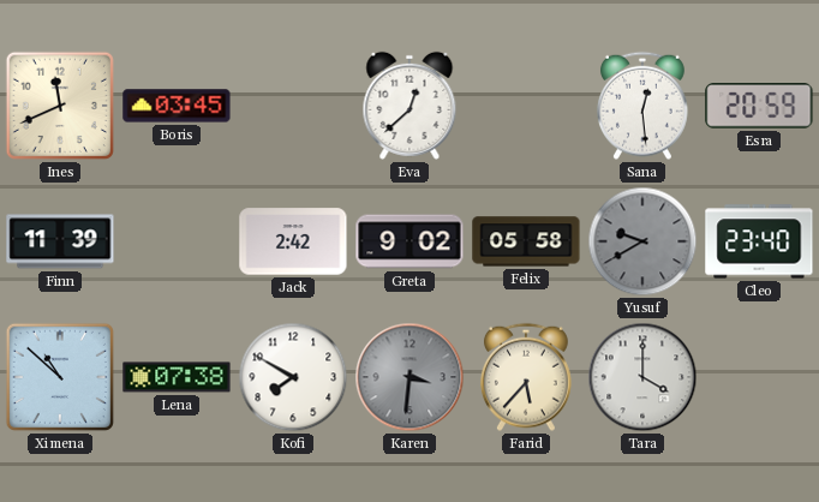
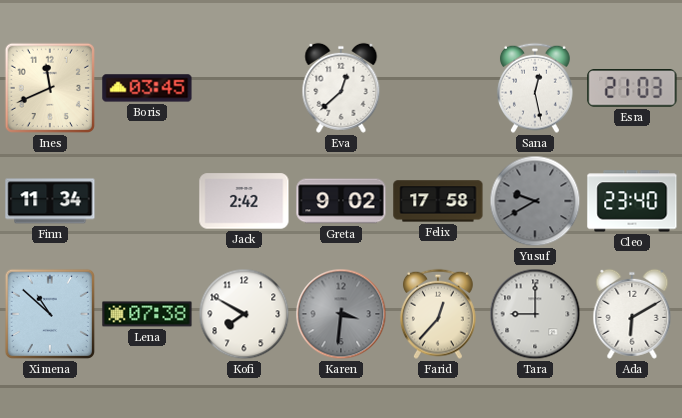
Sana: 12:29 -> 12:28 (535, 88)
Esra: 20:59 -> 21:03 (632, 88)
Finn: 11:39 -> 11:34 (50, 201)
Felix: 05:58 -> 17:58 (438, 201)
Farid: 5:37 -> 12:37 (438, 314)
Tara: 4:00 -> 9:00 (535, 314)
Ada: none -> 6:10 (632, 314)
